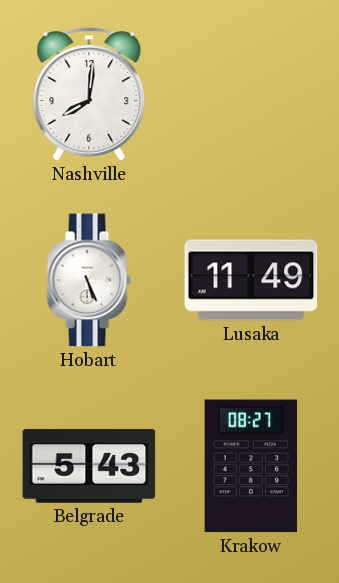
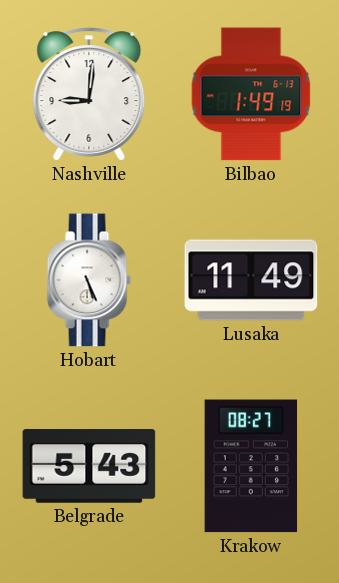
Nashville: 8:01 -> 9:01 (89, 94)
Bilbao: none -> 1:49 (251, 94)
